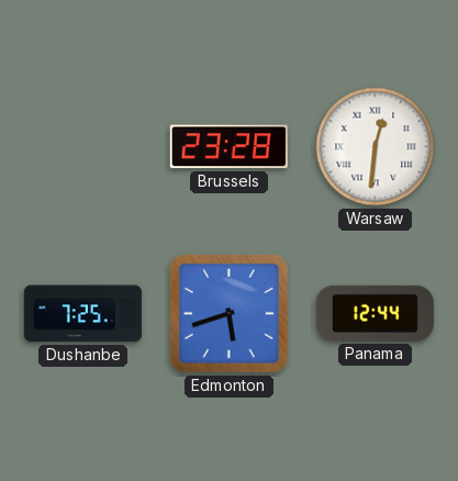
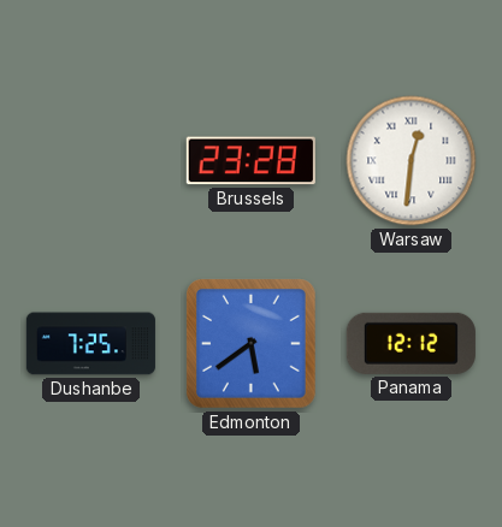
Edmonton: 5:42 -> 5:39 (252, 344)
Panama: 12:44 -> 12:12 (411, 343)
